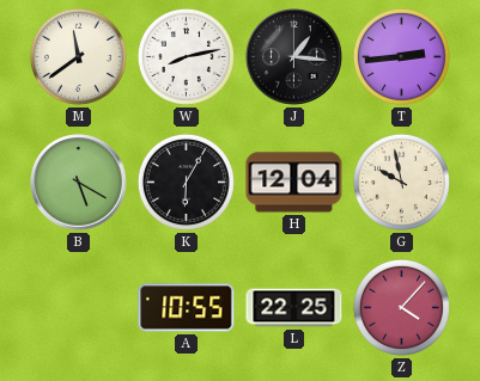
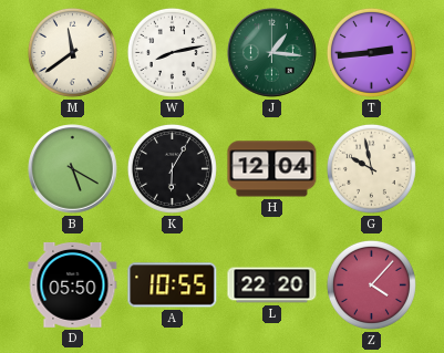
J dial: black -> green (272, 53)
D: none -> 05:50 (73, 284)
L: 22:25 -> 22:20 (272, 285)
